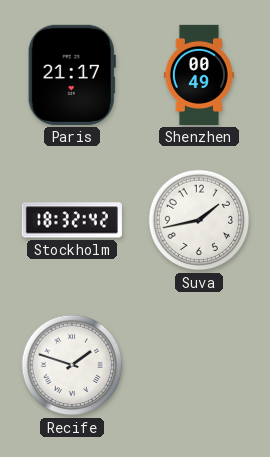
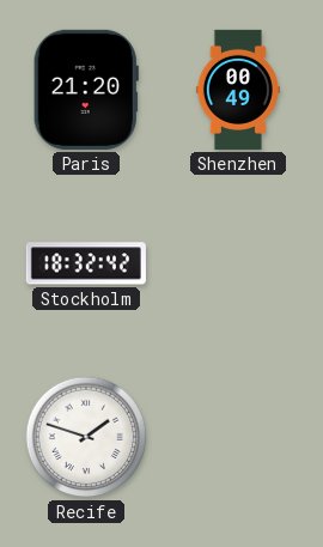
Paris: 21:17 -> 21:20 (86, 90)
Suva: 1:43 -> none (199, 220)
